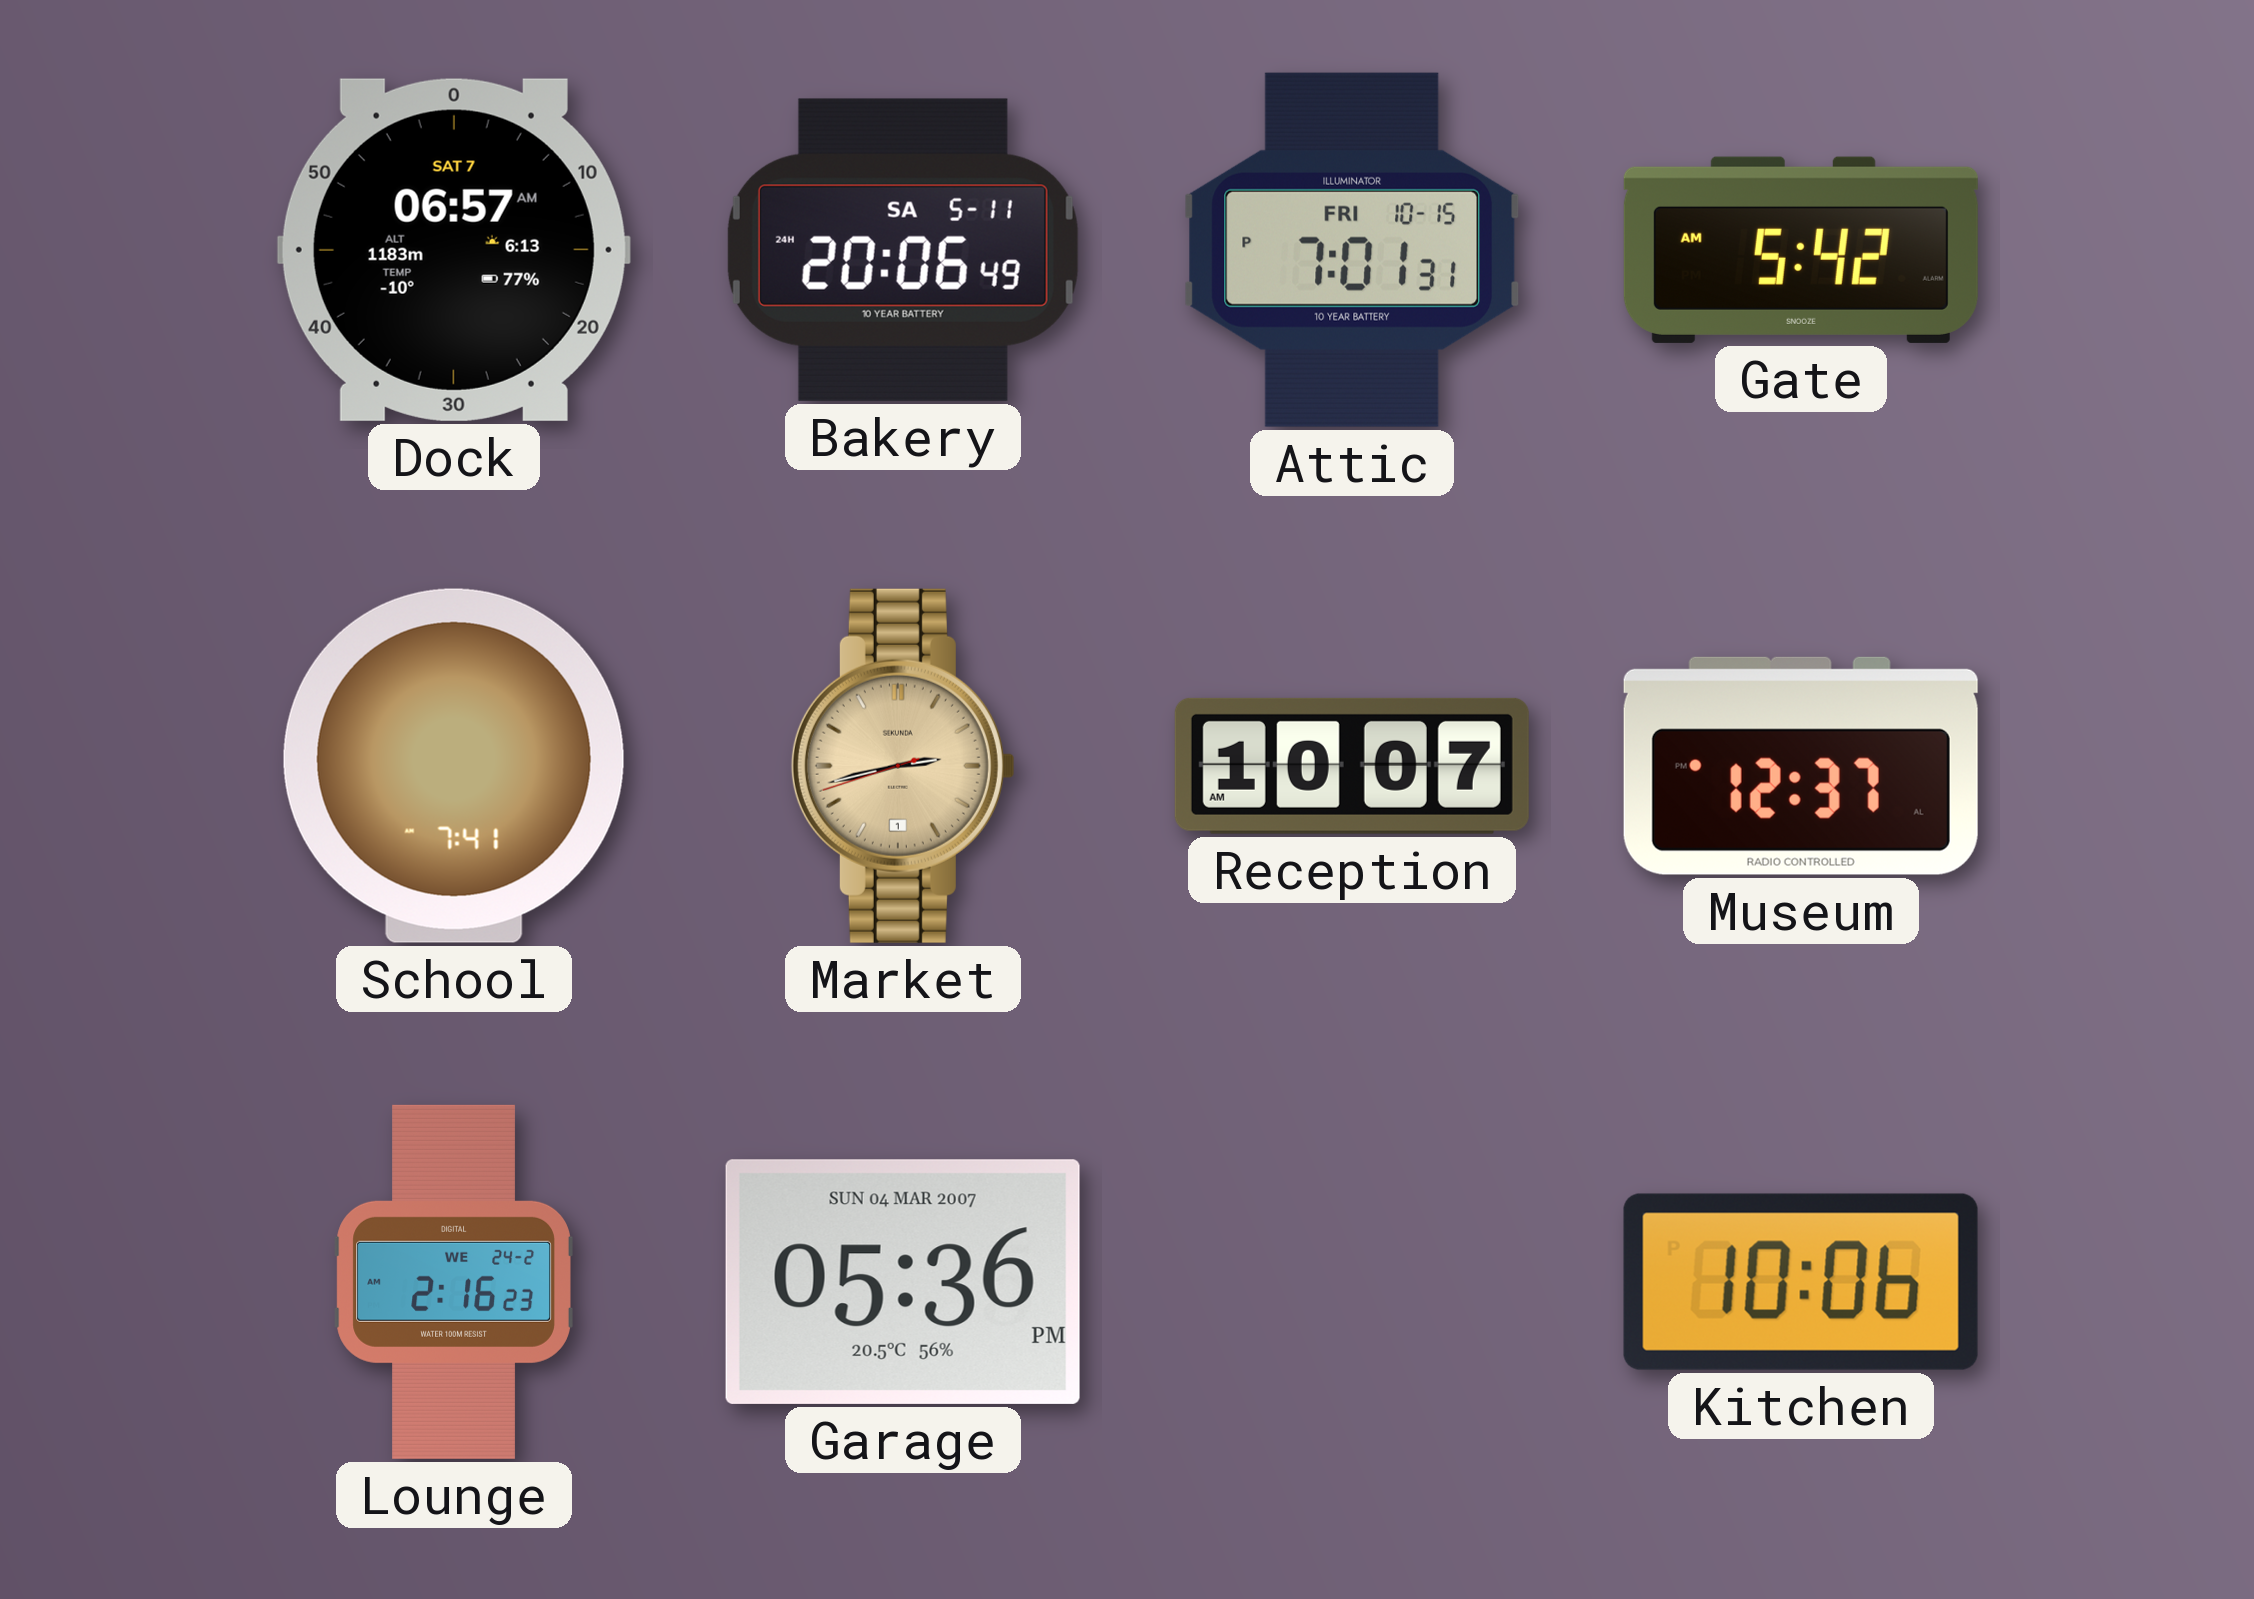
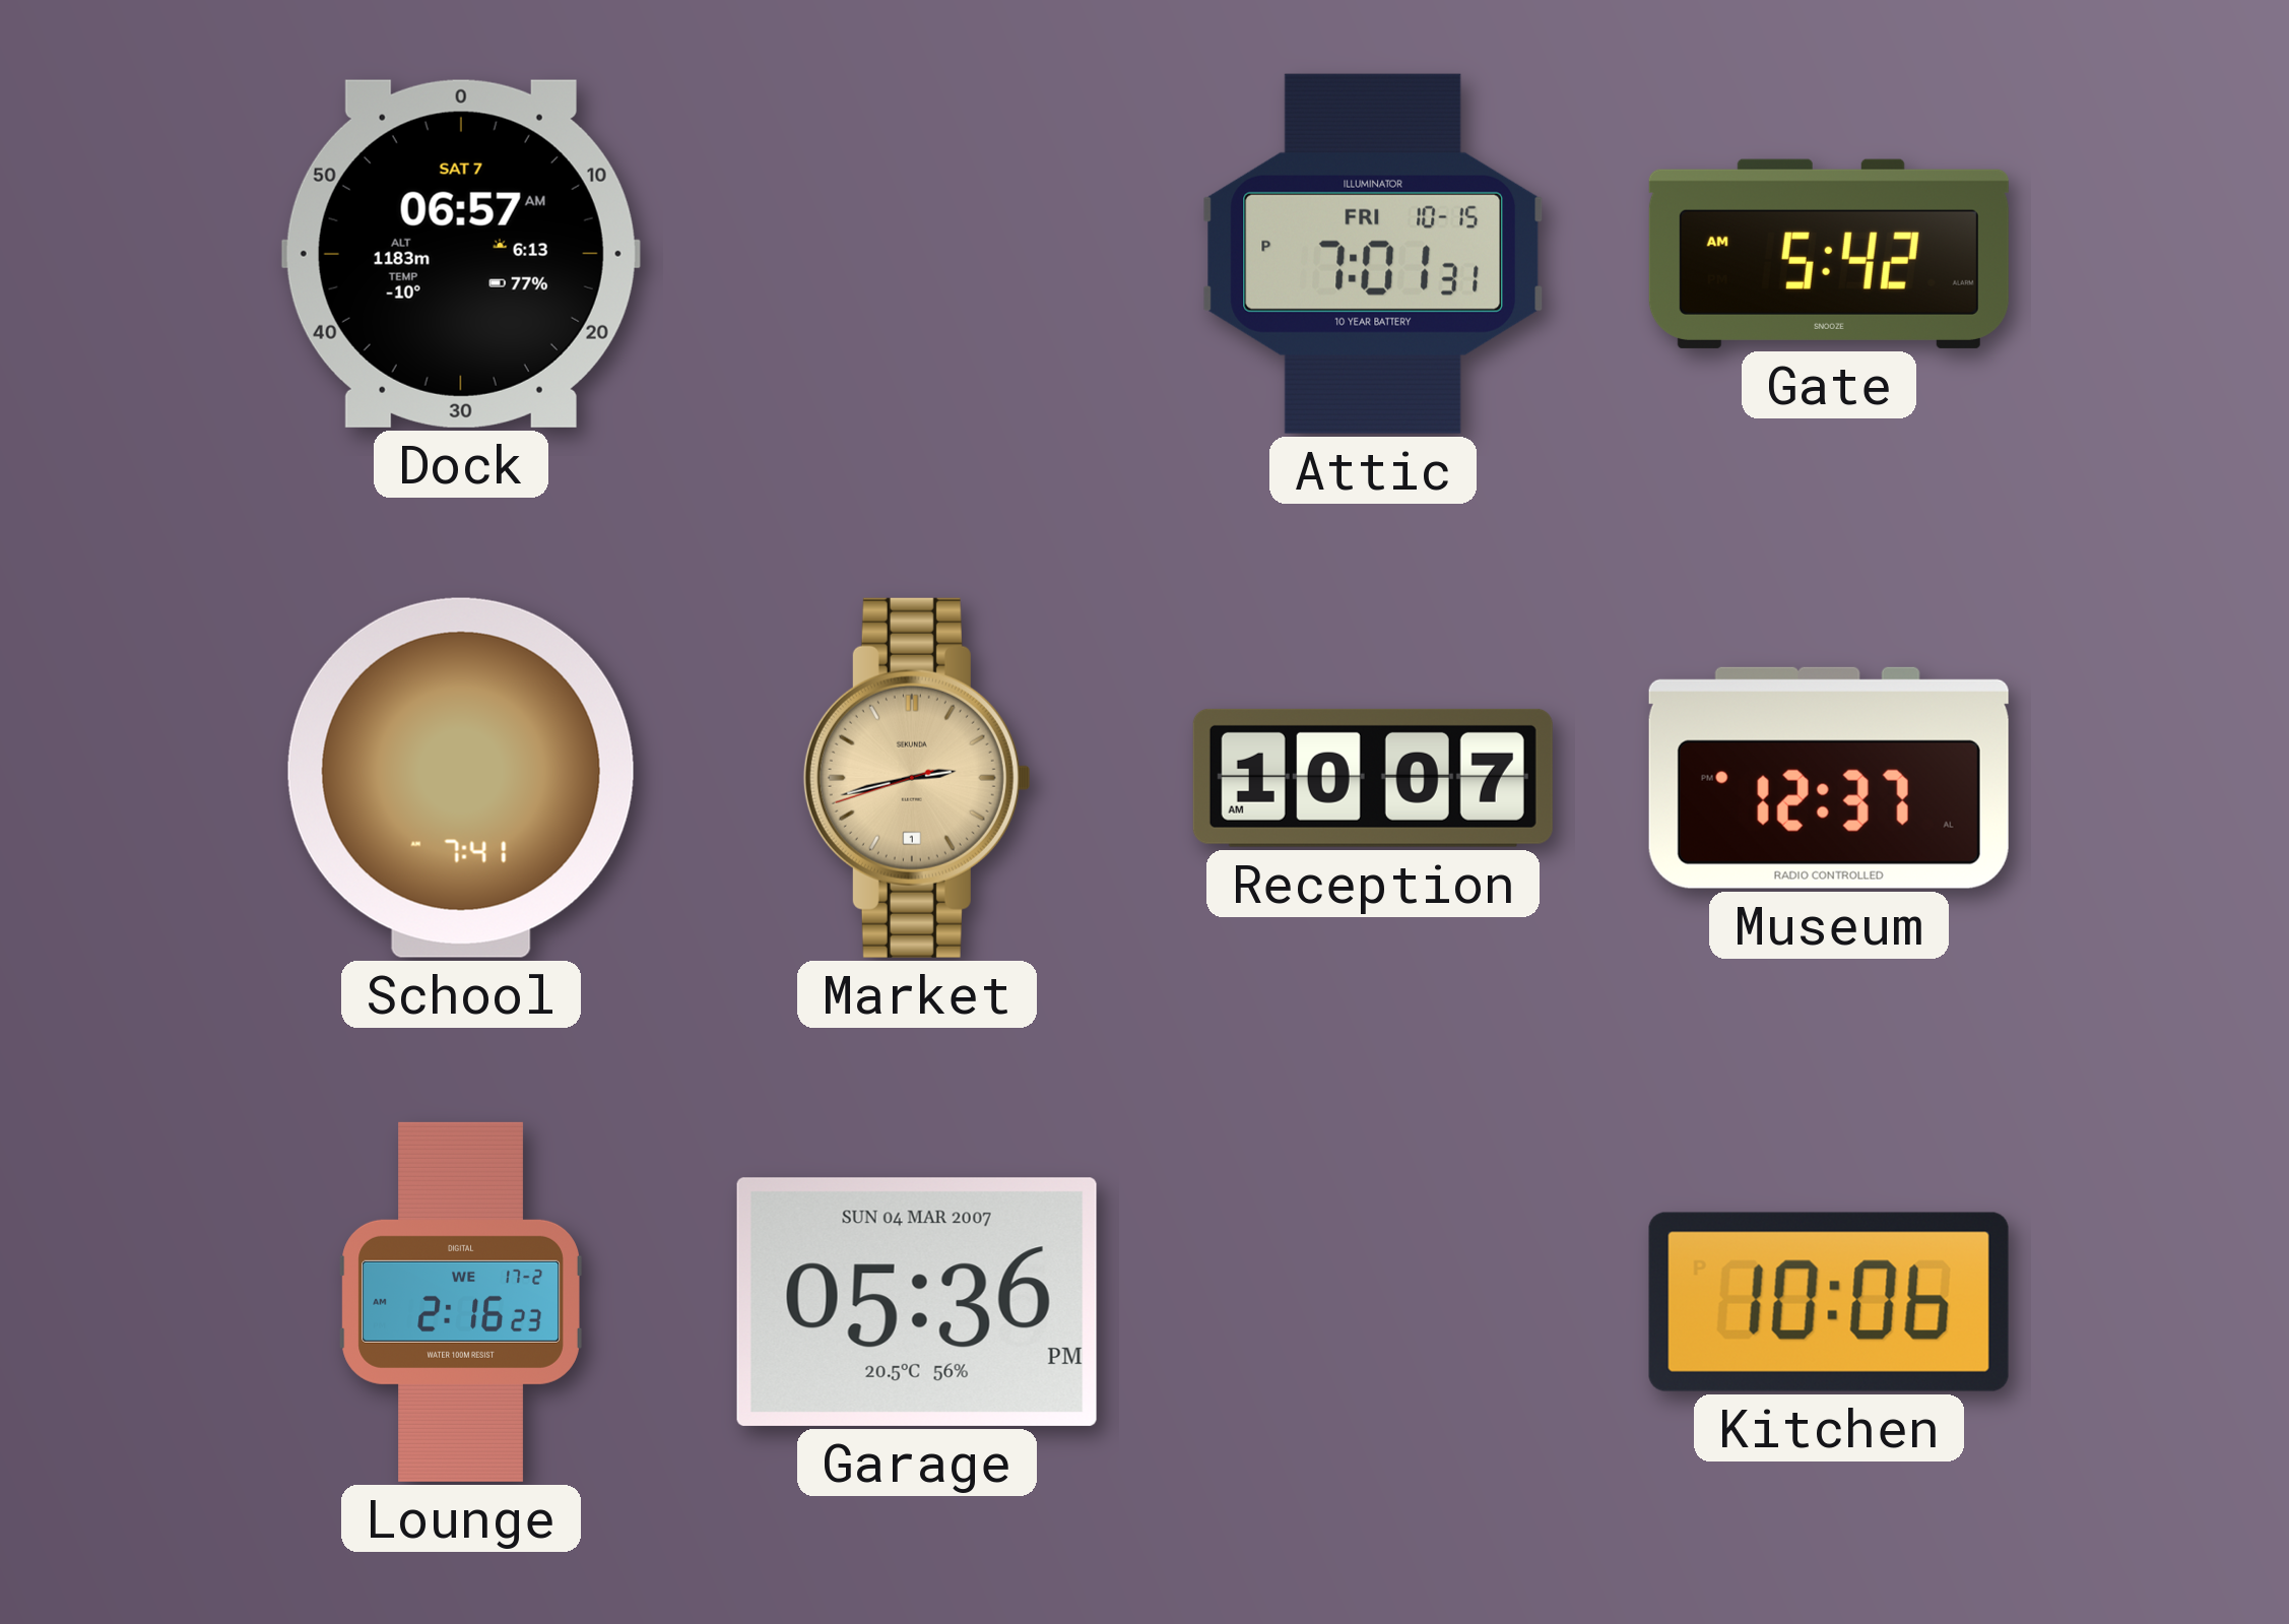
Bakery: 20:06 -> none (903, 250)
Lounge date: WE 24-2 -> WE 17-2 (461, 1302)
